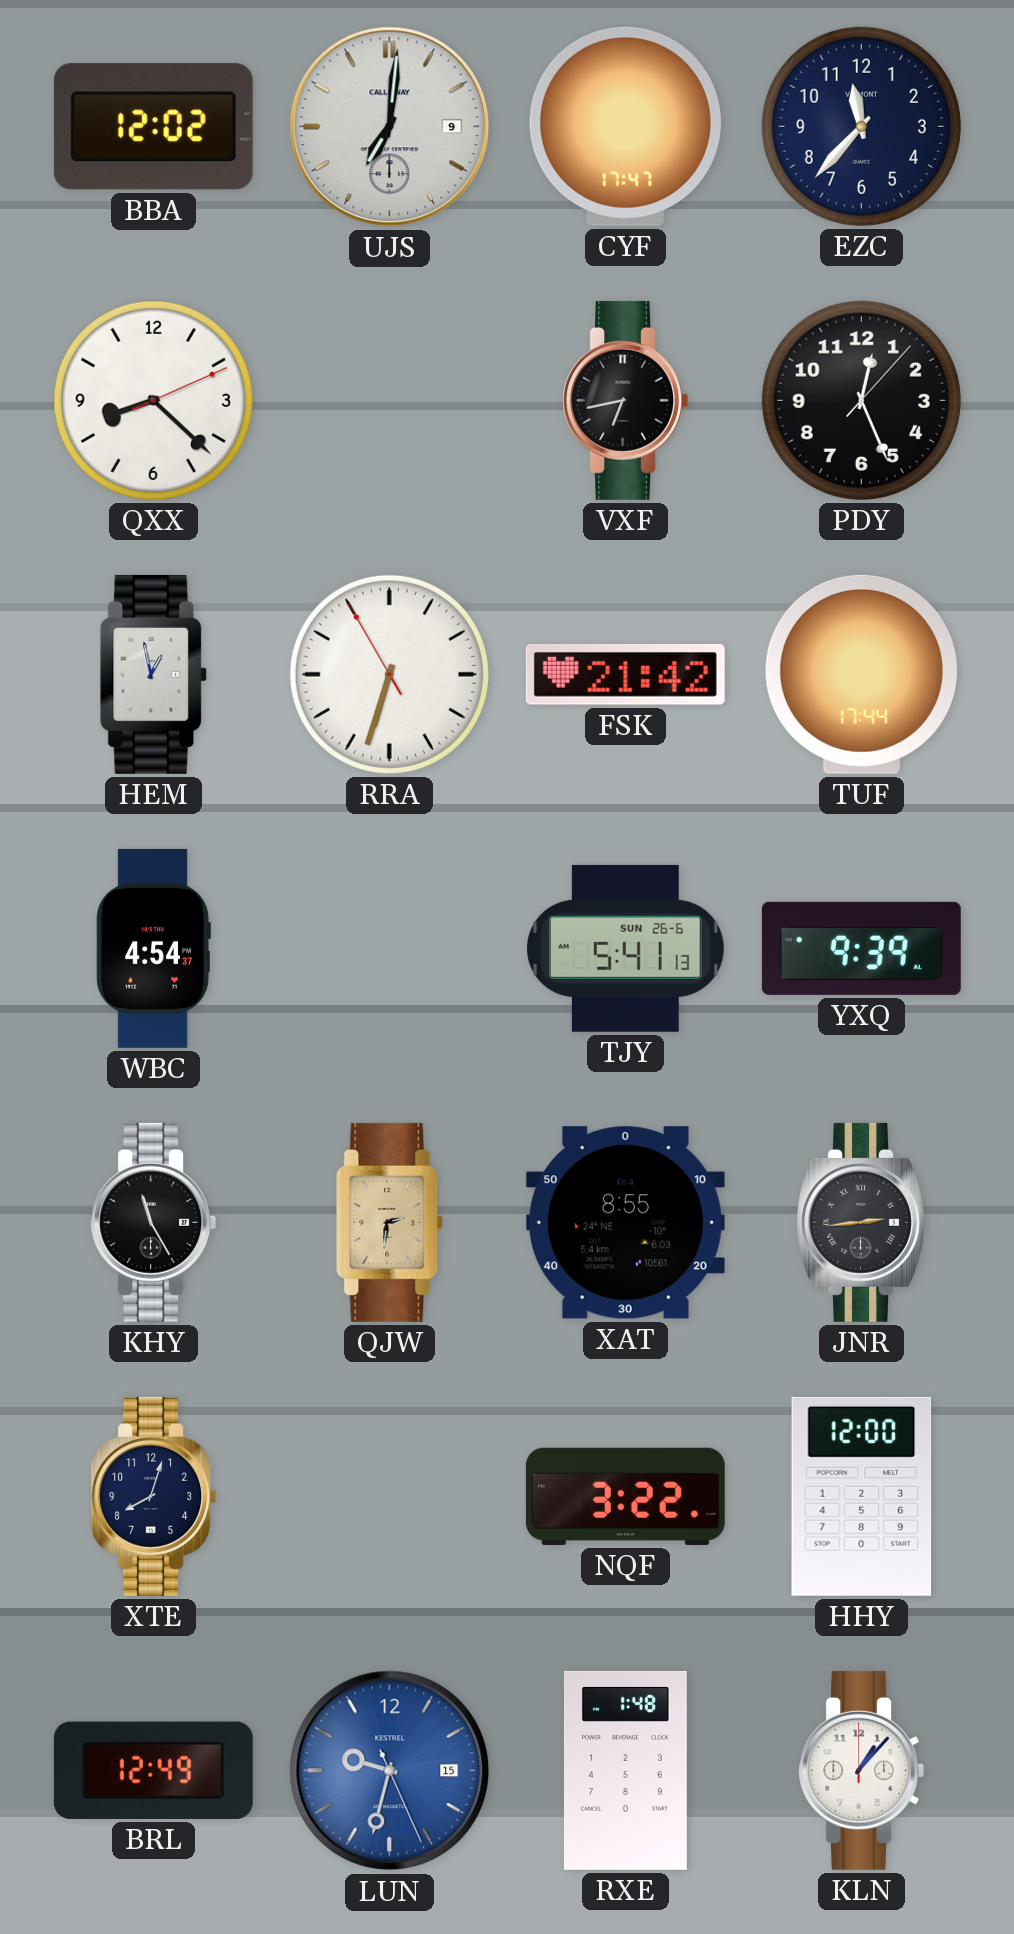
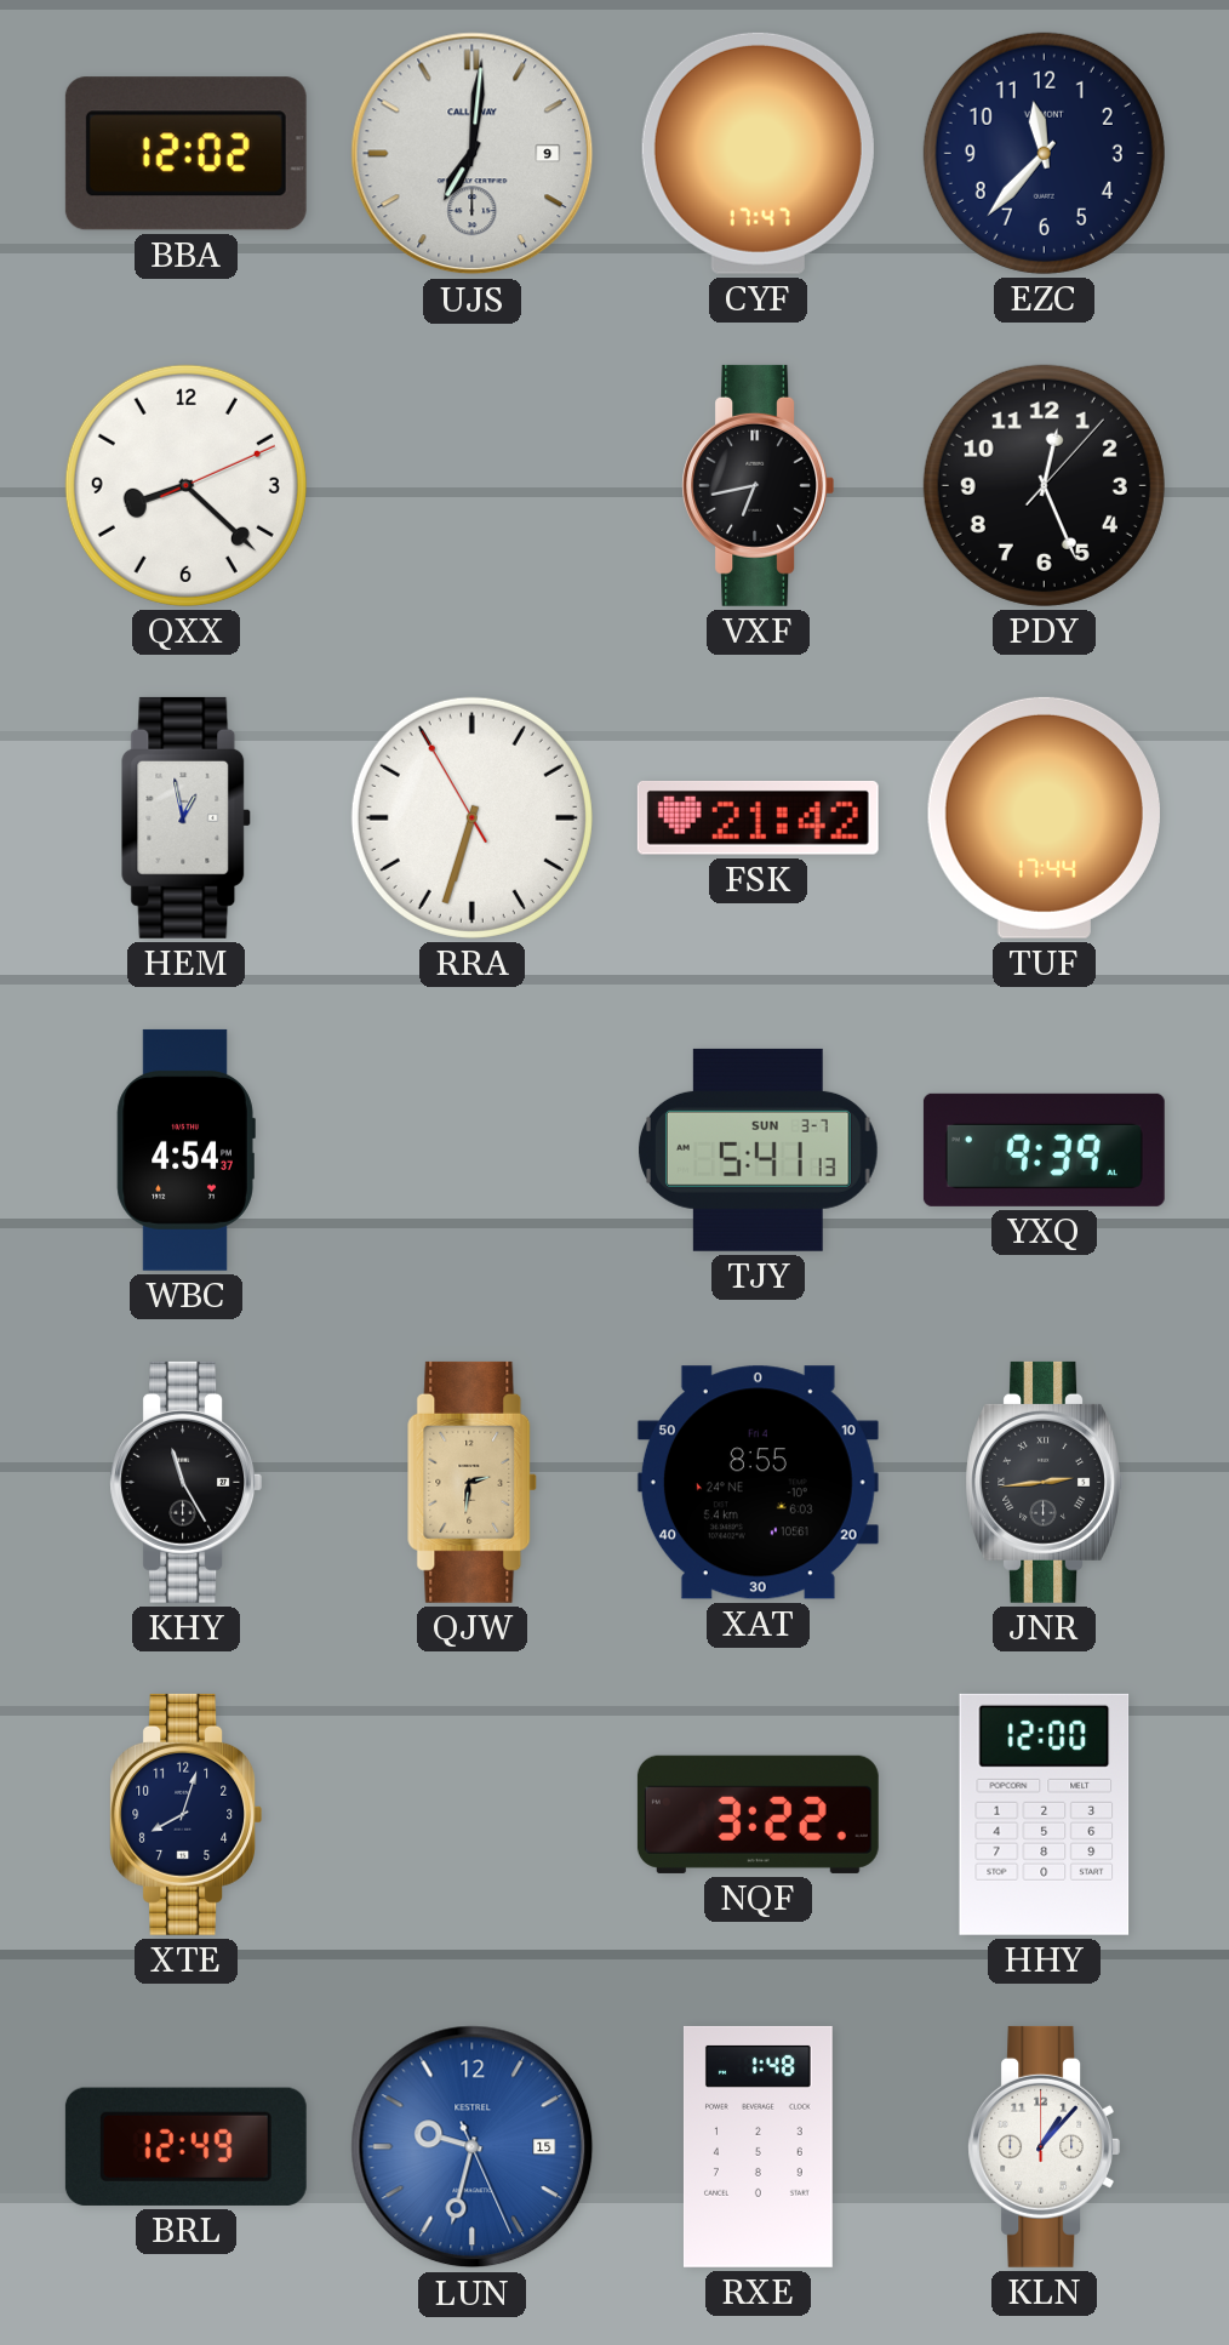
TJY date: SUN 26-6 -> SUN 3-7 (759, 1149)
